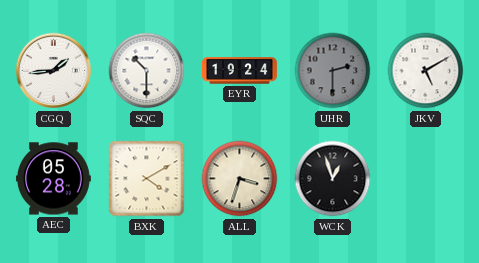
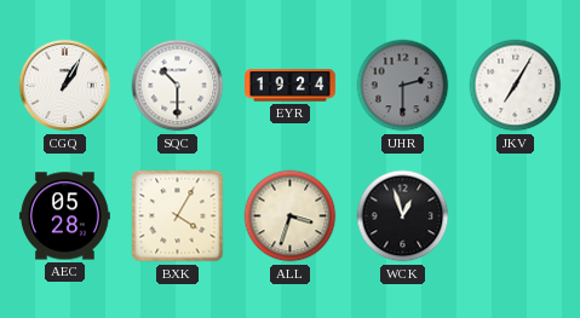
CGQ: 1:44 -> 1:05 (65, 86)
JKV: 5:10 -> 7:05 (516, 86)
BXK: 4:10 -> 4:05 (178, 216)
